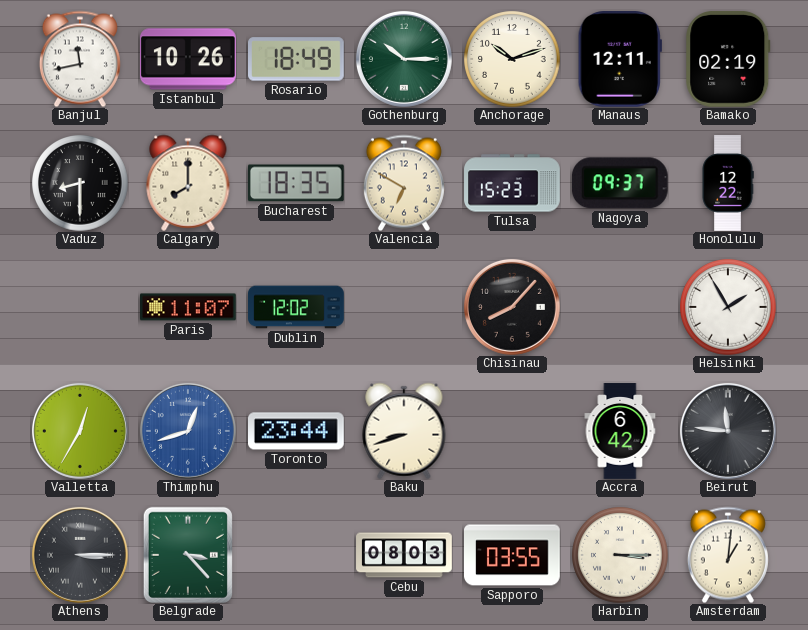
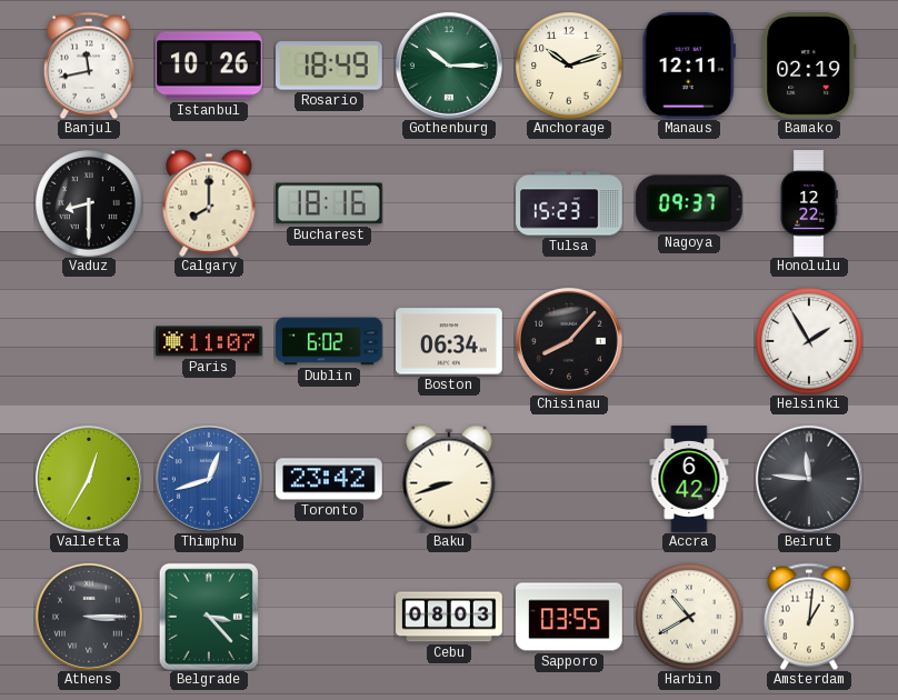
Bucharest: 18:35 -> 18:16 (329, 203)
Valencia: 6:50 -> none (404, 183)
Dublin: 12:02 -> 6:02 (329, 341)
Boston: none -> 06:34 (450, 341)
Toronto: 23:44 -> 23:42 (330, 479)
Harbin: 3:15 -> 10:40 (689, 617)
